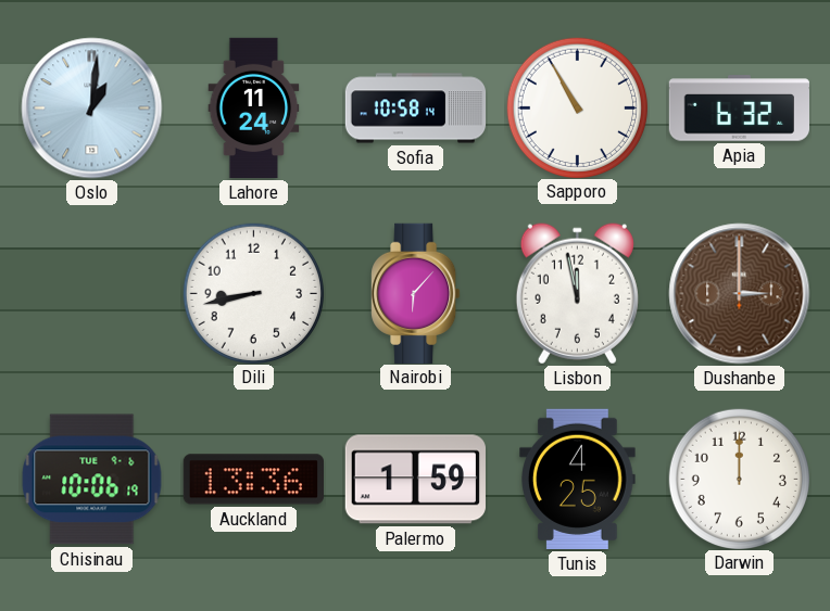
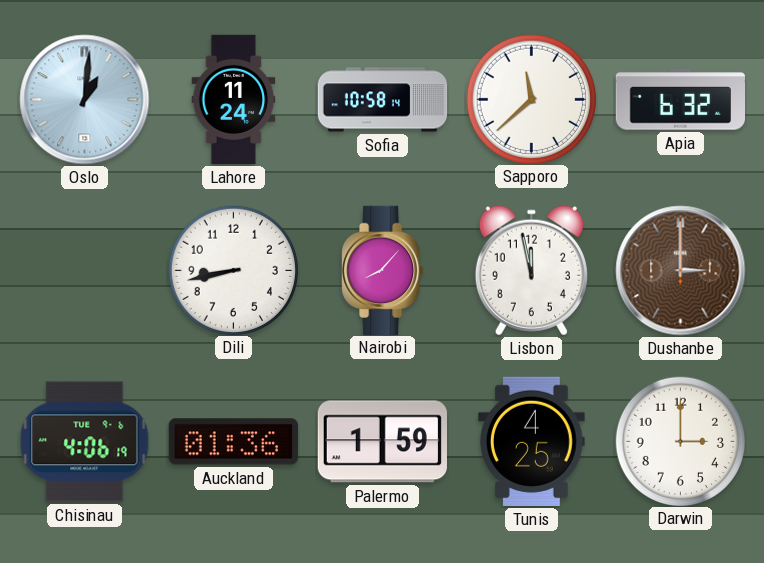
Sapporo: 10:55 -> 11:38 (531, 99)
Nairobi: 6:07 -> 8:07 (383, 270)
Chisinau: 10:06 -> 4:06 (85, 442)
Auckland: 13:36 -> 01:36 (233, 442)
Darwin: 12:00 -> 3:00 (680, 441)
